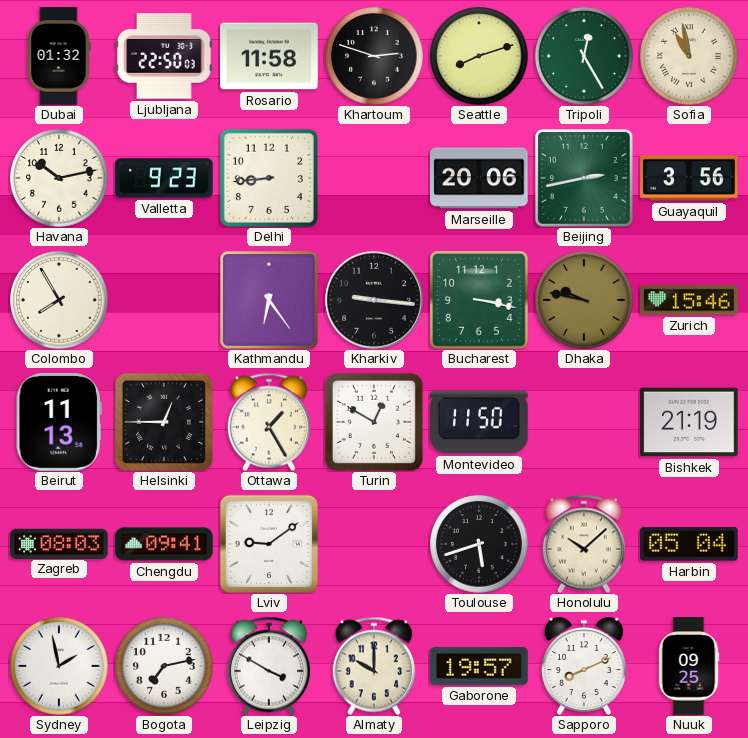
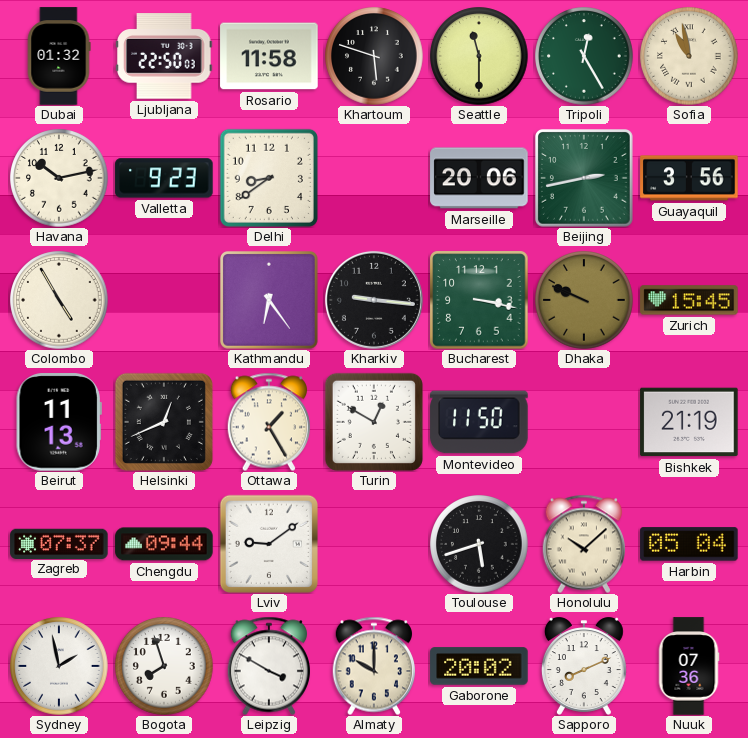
Khartoum: 2:48 -> 5:48 (374, 56)
Seattle: 8:12 -> 11:30 (479, 56)
Delhi: 8:44 -> 8:39 (269, 178)
Colombo: 7:55 -> 4:55 (59, 300)
Dhaka: 9:47 -> 9:49 (584, 300)
Zurich: 15:46 -> 15:45 (689, 300)
Helsinki: 12:45 -> 12:41 (164, 422)
Zagreb: 08:03 -> 07:37 (59, 543)
Chengdu: 09:41 -> 09:44 (164, 544)
Bogota: 7:13 -> 7:57 (164, 666)
Gaborone: 19:57 -> 20:02 (479, 666)
Nuuk: 09:25 -> 07:36 (689, 666)
